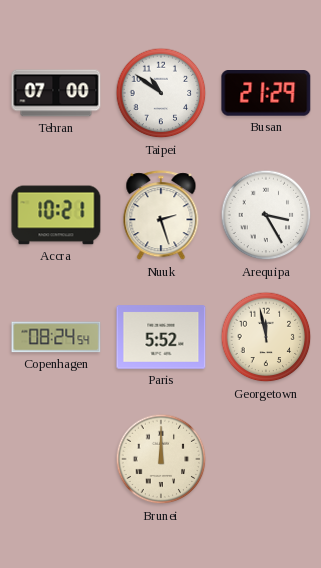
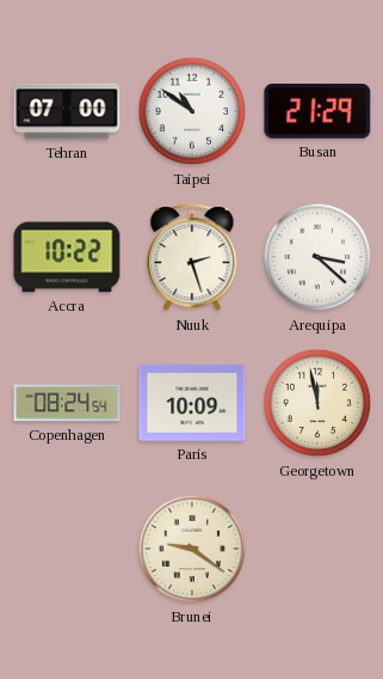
Accra: 10:21 -> 10:22 (67, 257)
Arequipa: 3:25 -> 3:22 (317, 257)
Paris: 5:52 -> 10:09 (192, 403)
Brunei: 12:00 -> 9:21 (192, 549)
